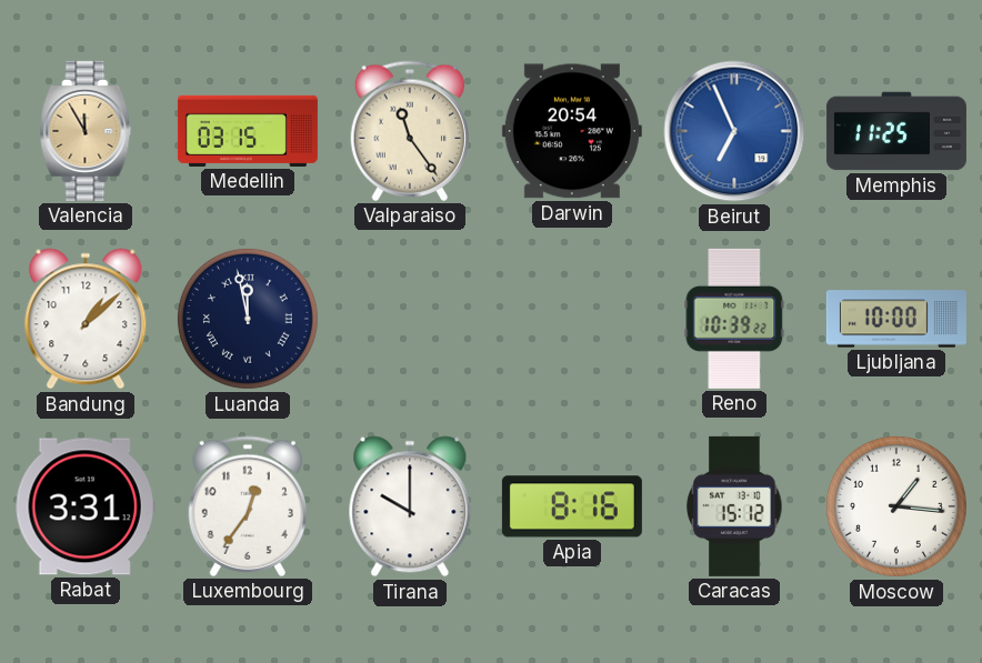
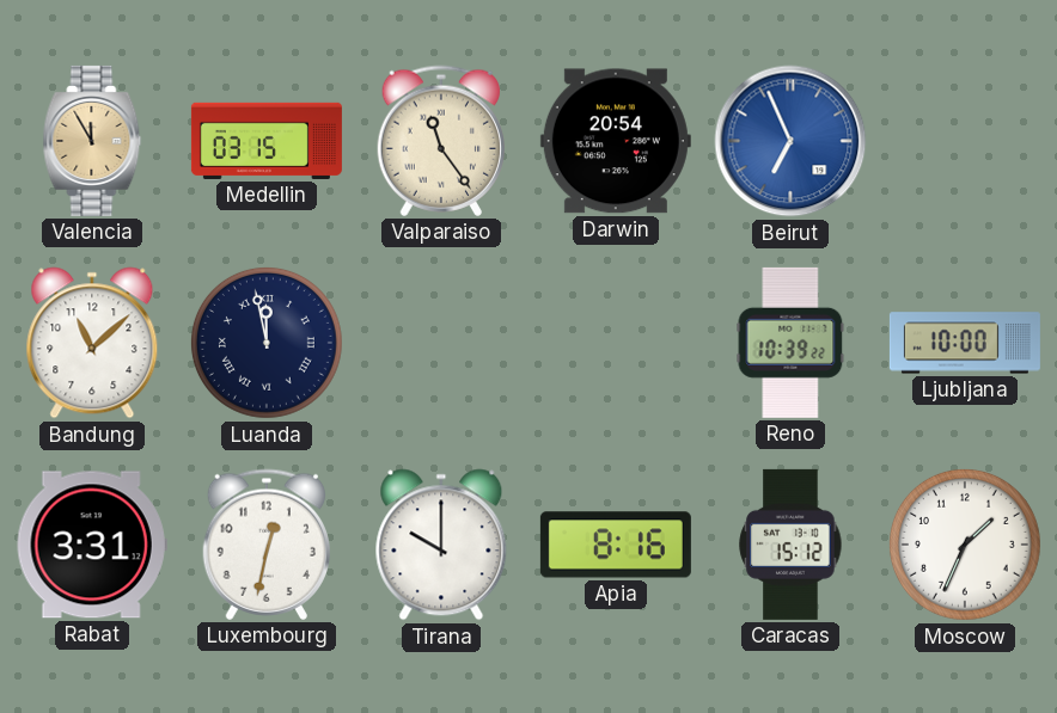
Memphis: 11:25 -> none (896, 131)
Bandung: 1:08 -> 11:08 (92, 343)
Luxembourg: 12:36 -> 12:32 (265, 545)
Moscow: 1:16 -> 1:34 (965, 545)
